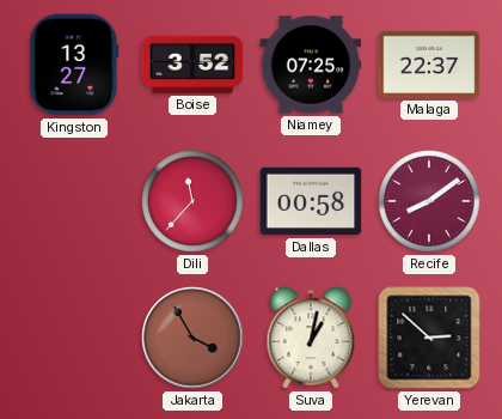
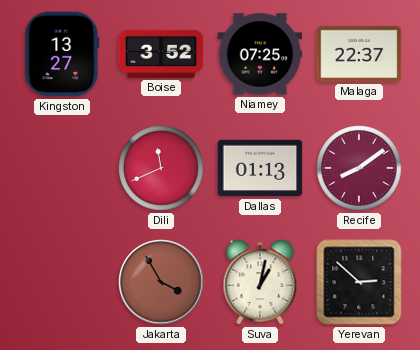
Dili: 11:37 -> 11:41 (161, 168)
Dallas: 00:58 -> 01:13 (260, 168)
